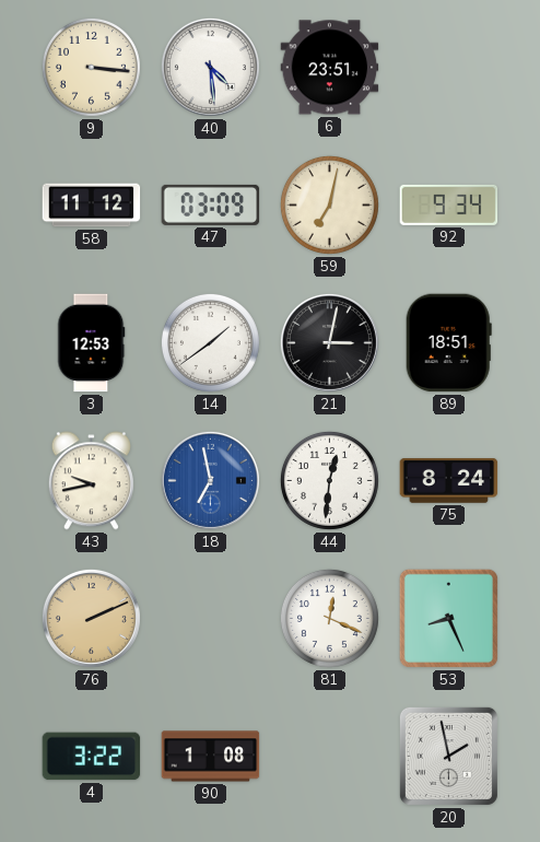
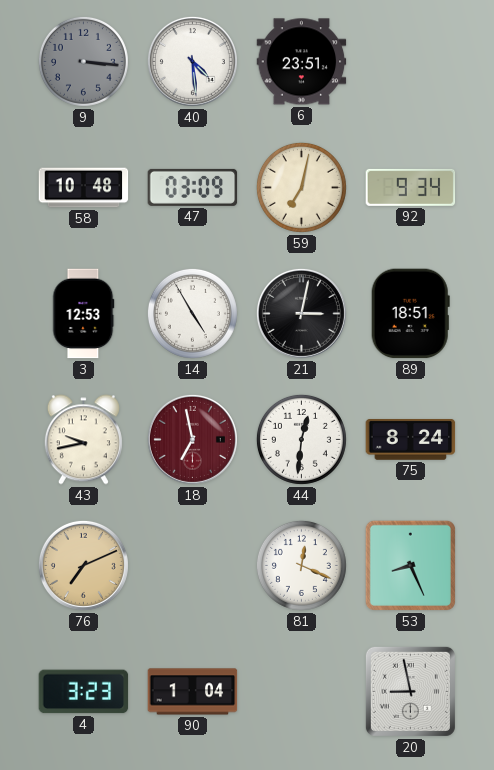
9 dial: cream -> grey (83, 61)
58: 11:12 -> 10:48 (84, 188)
14: 1:39 -> 4:55 (192, 313)
18 dial: blue -> burgundy (192, 439)
76: 2:11 -> 7:11 (83, 565)
4: 3:22 -> 3:23 (84, 692)
90: 1:08 -> 1:04 (193, 692)
20: 1:58 -> 8:58 (410, 691)
